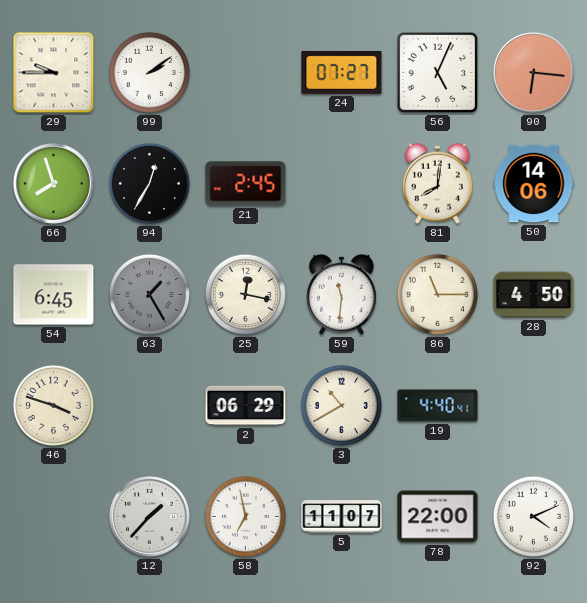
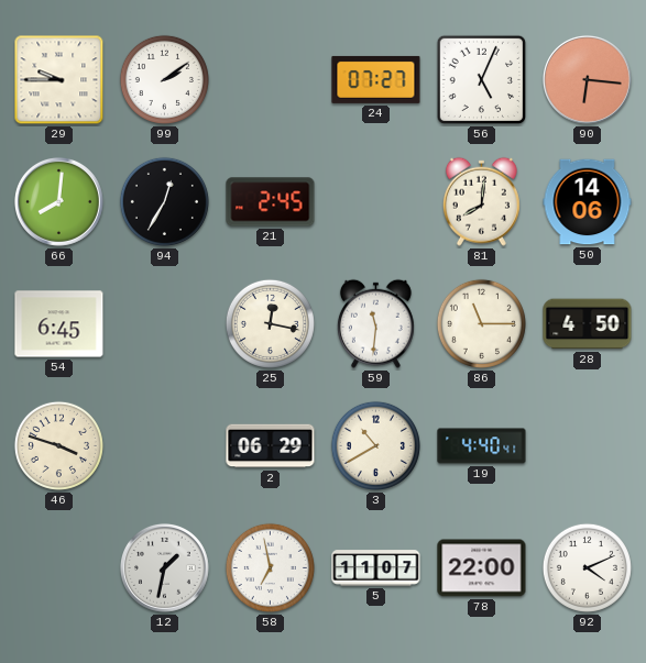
66: 7:57 -> 8:01 (58, 201)
63: 1:25 -> none (149, 294)
12: 1:37 -> 1:32 (164, 567)
